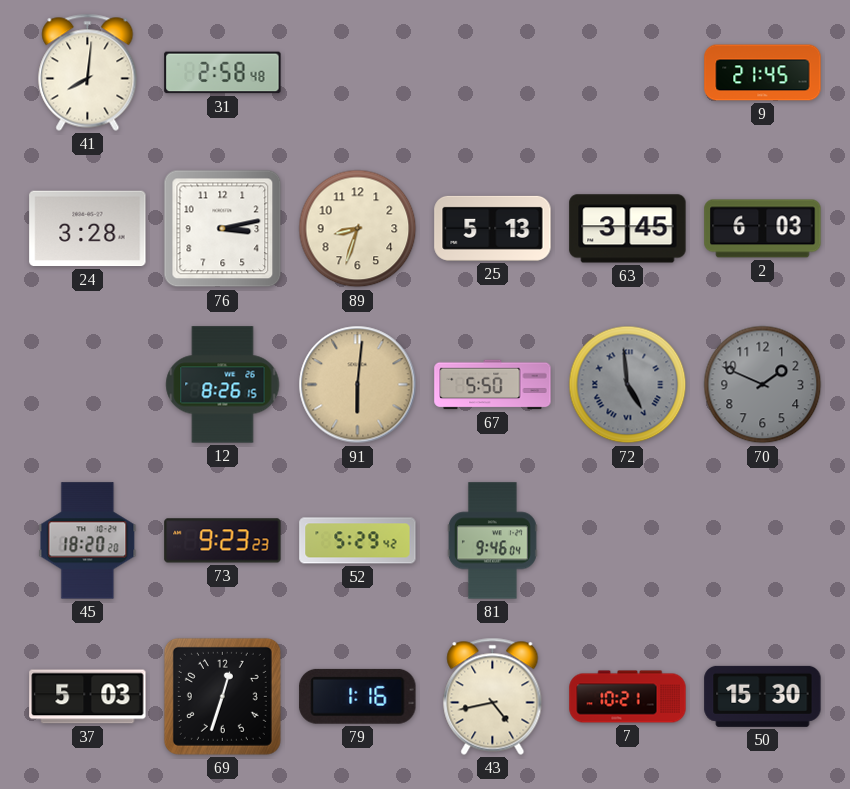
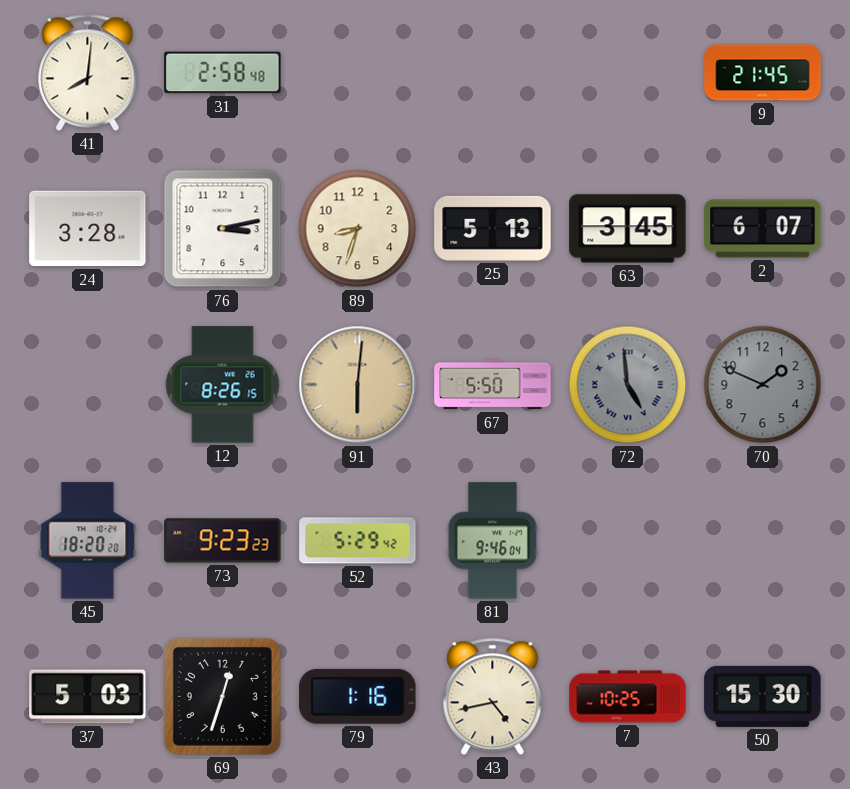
2: 6:03 -> 6:07 (763, 229)
7: 10:21 -> 10:25 (628, 697)
